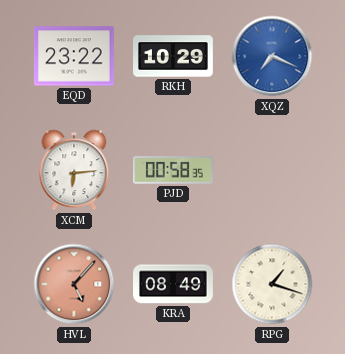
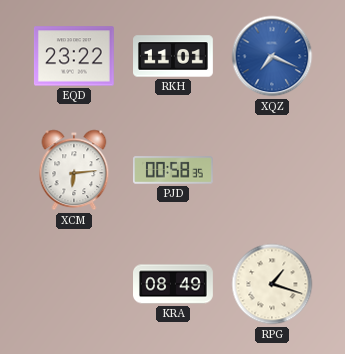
RKH: 10:29 -> 11:01 (174, 56)
HVL: 5:07 -> none (74, 284)
